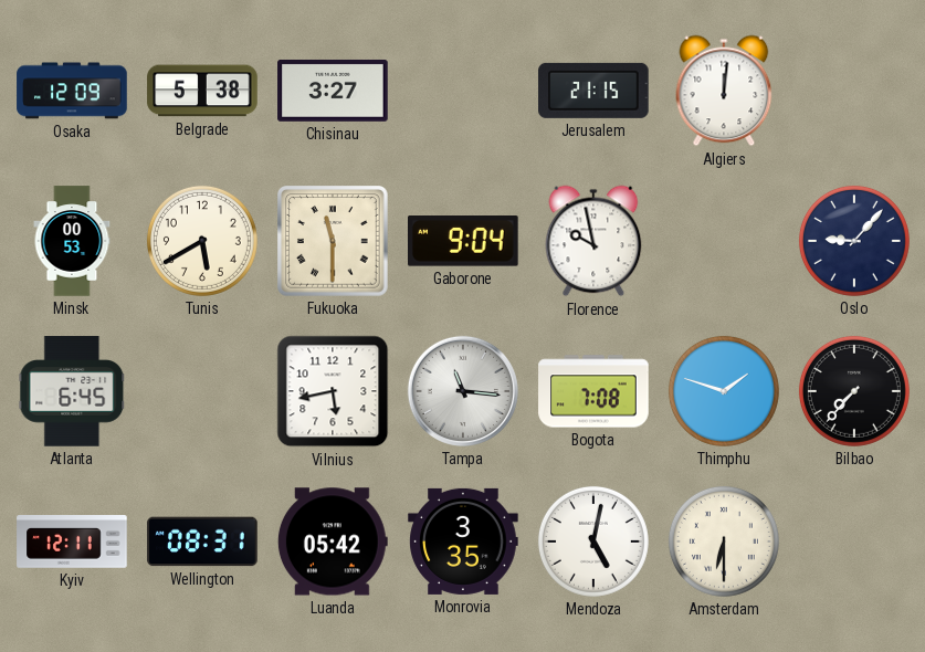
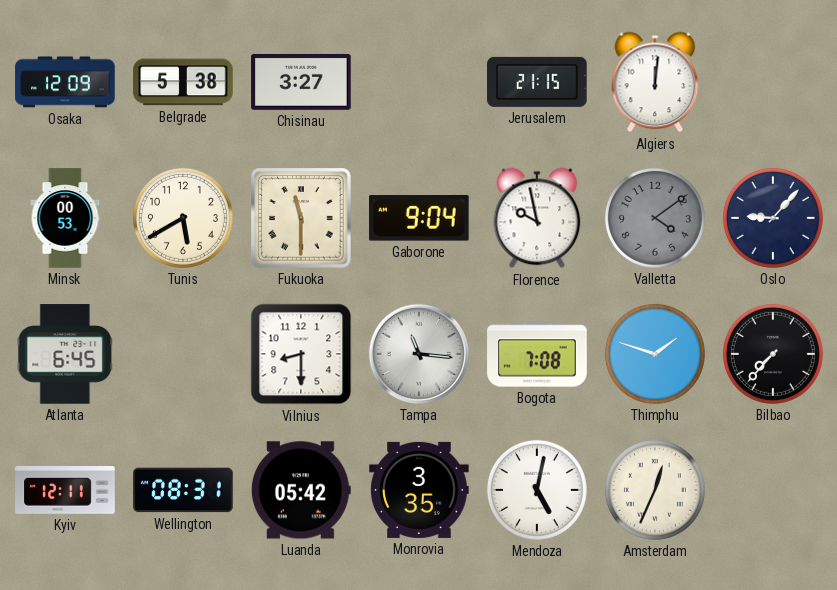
Valletta: none -> 4:09 (655, 218)
Vilnius: 5:43 -> 8:30 (301, 354)
Amsterdam: 6:30 -> 12:34 (655, 490)
